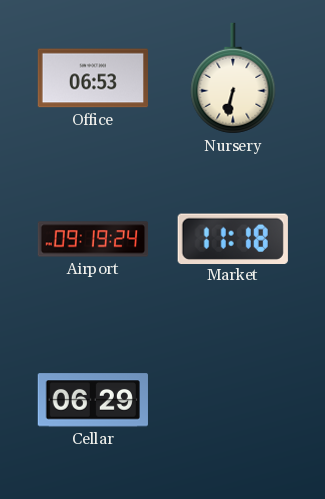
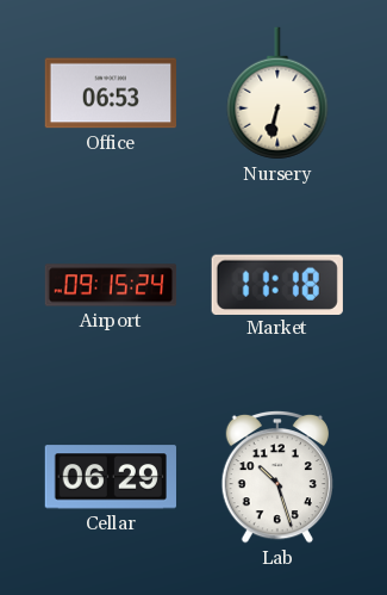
Airport: 09:19 -> 09:15 (111, 285)
Lab: none -> 10:27 (276, 477)
